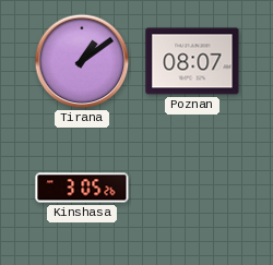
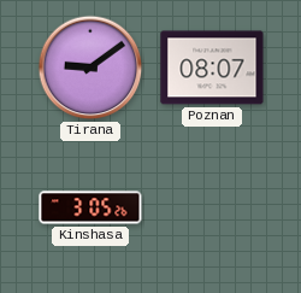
Tirana: 1:09 -> 9:09 (90, 68)
